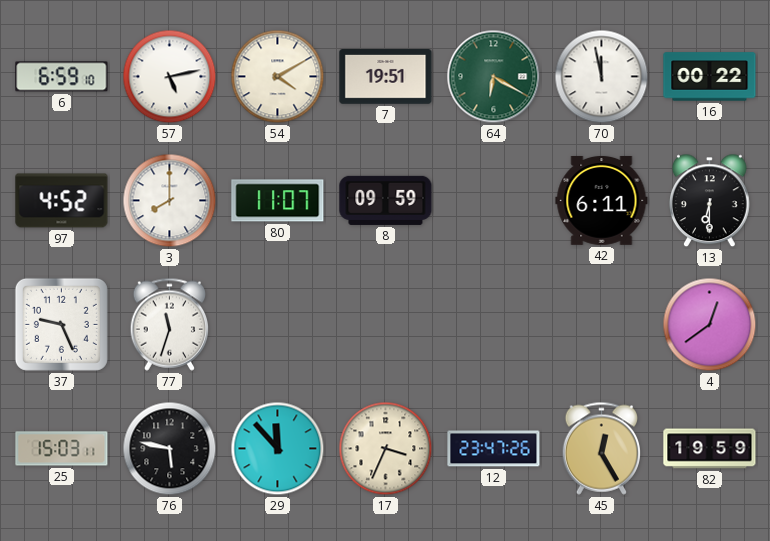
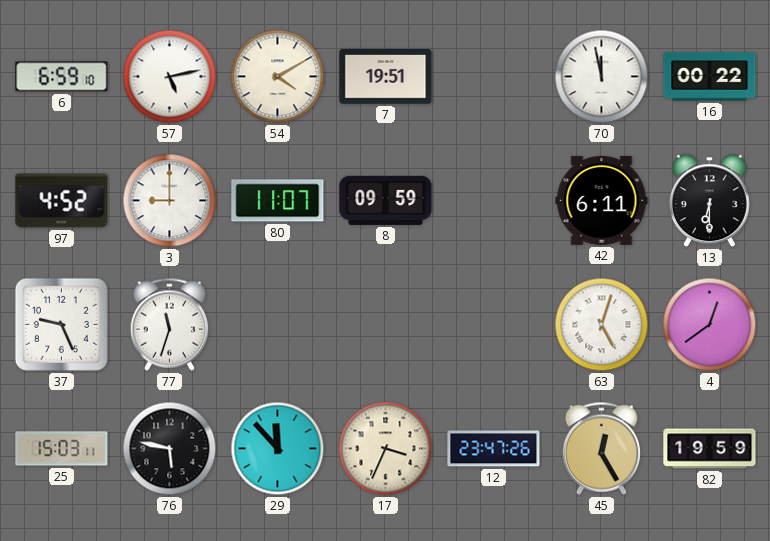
64: 6:20 -> none (494, 77)
3: 8:00 -> 9:00 (170, 201)
63: none -> 5:03 (602, 325)
